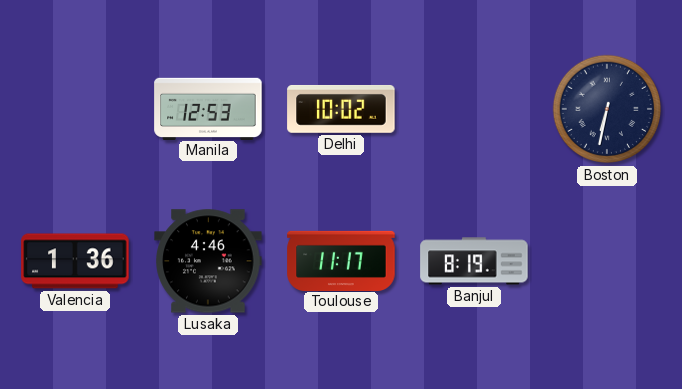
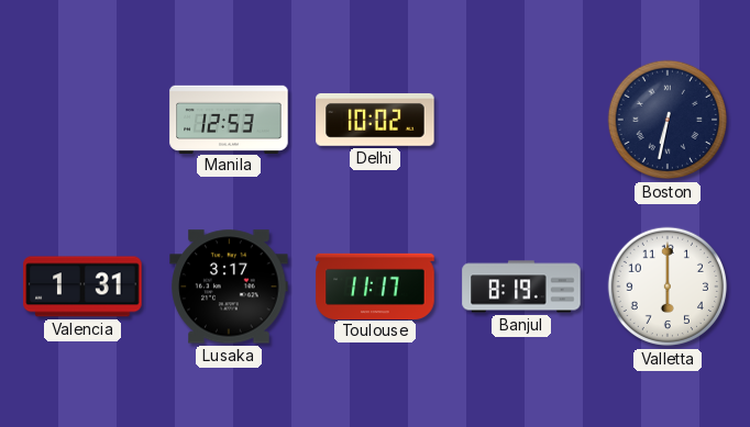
Valencia: 1:36 -> 1:31 (82, 286)
Lusaka: 4:46 -> 3:17 (229, 286)
Valletta: none -> 6:00 (668, 286)
